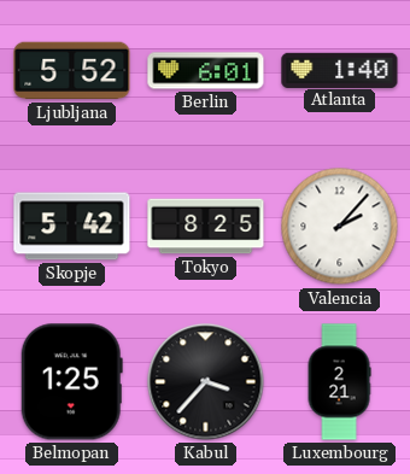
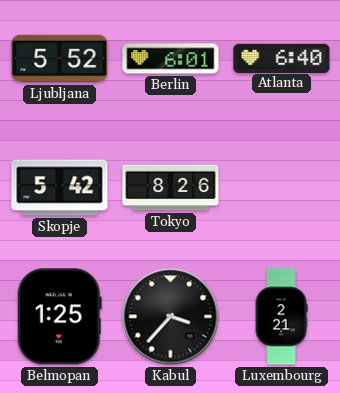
Atlanta: 1:40 -> 6:40 (282, 58)
Tokyo: 8:25 -> 8:26 (171, 188)
Valencia: 2:07 -> none (340, 227)
